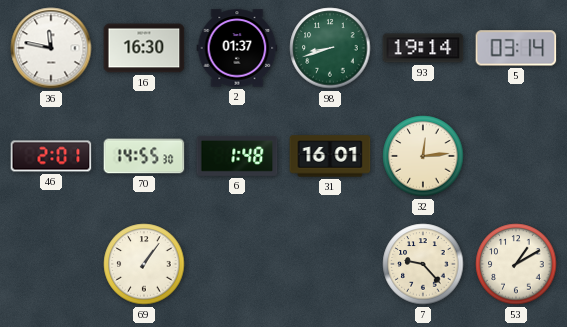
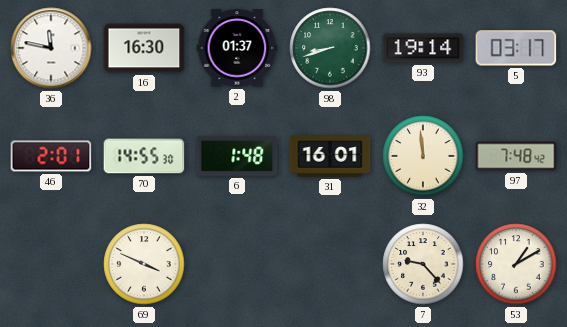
5: 03:14 -> 03:17 (516, 48)
32: 12:14 -> 11:59 (423, 156)
97: none -> 7:48 (516, 156)
69: 1:06 -> 3:49 (144, 264)
